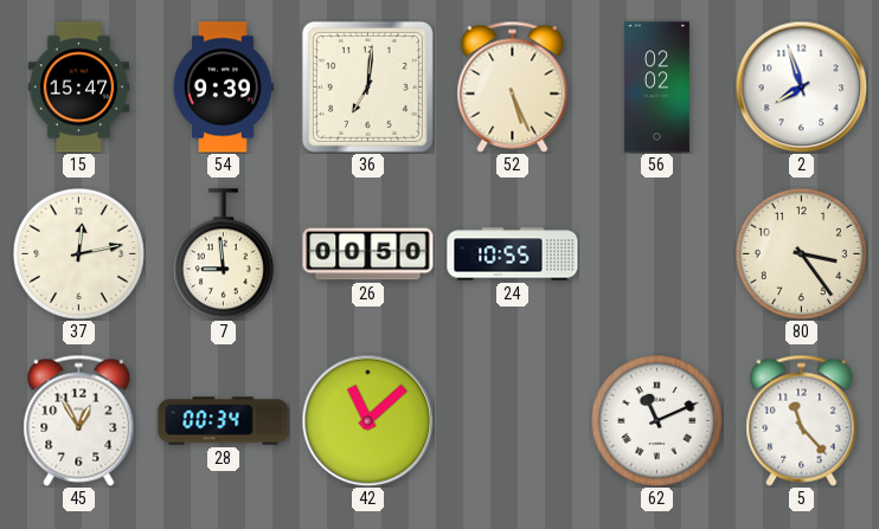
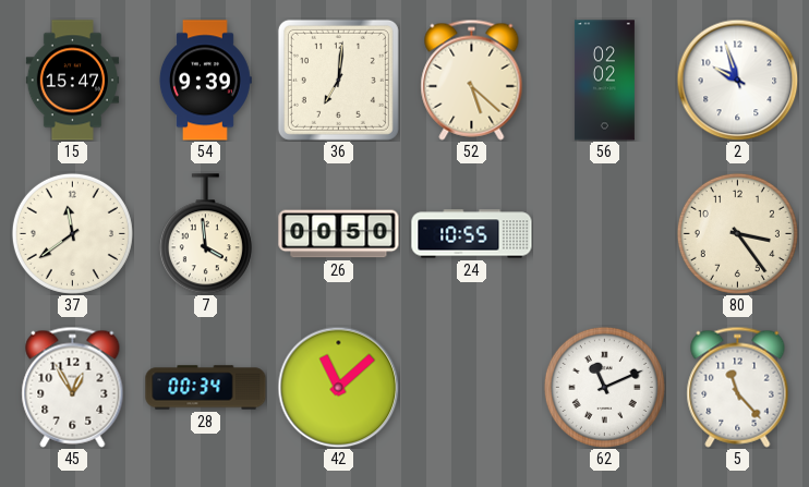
52: 5:26 -> 5:22 (472, 80)
2: 7:57 -> 9:57 (737, 80)
37: 12:13 -> 11:39 (72, 233)
7: 8:59 -> 3:59 (205, 234)
